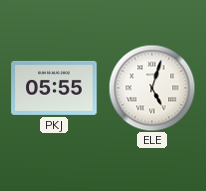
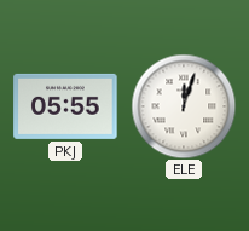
ELE: 5:03 -> 12:03 (184, 106)
